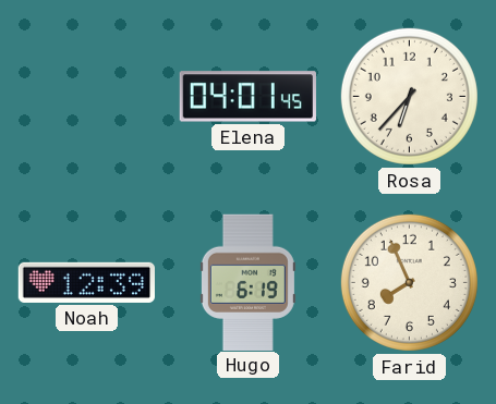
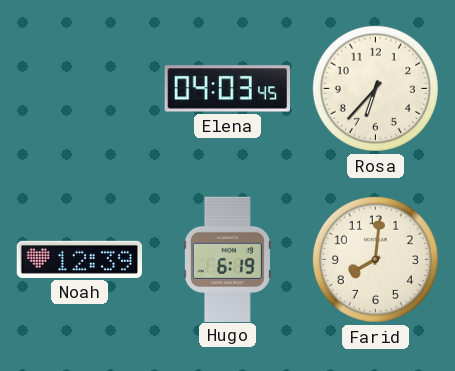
Elena: 04:01 -> 04:03 (227, 89)
Farid: 7:56 -> 8:01 (375, 259)
